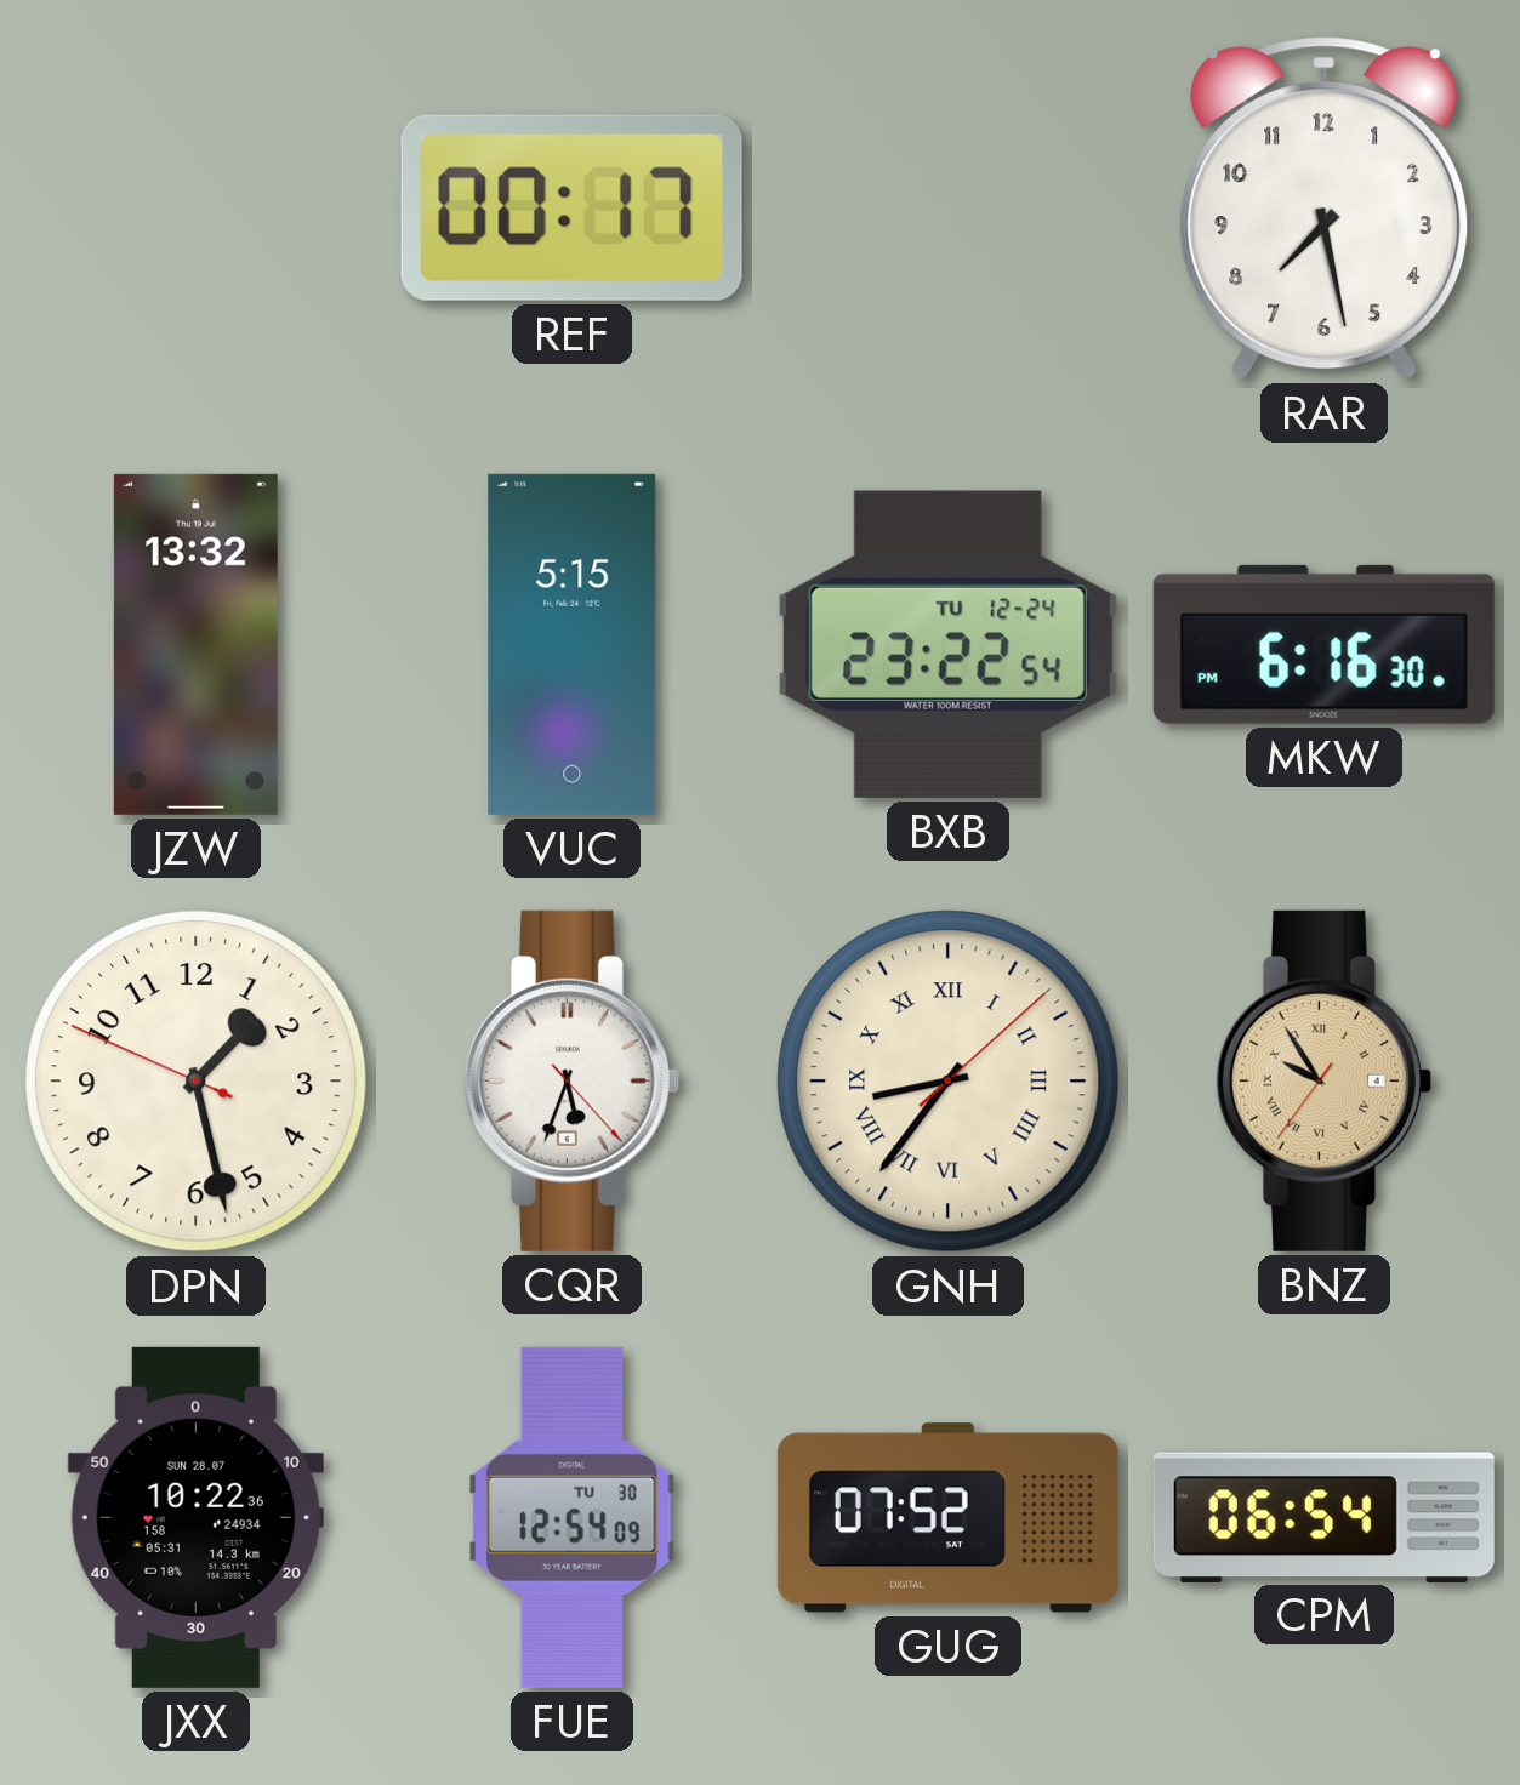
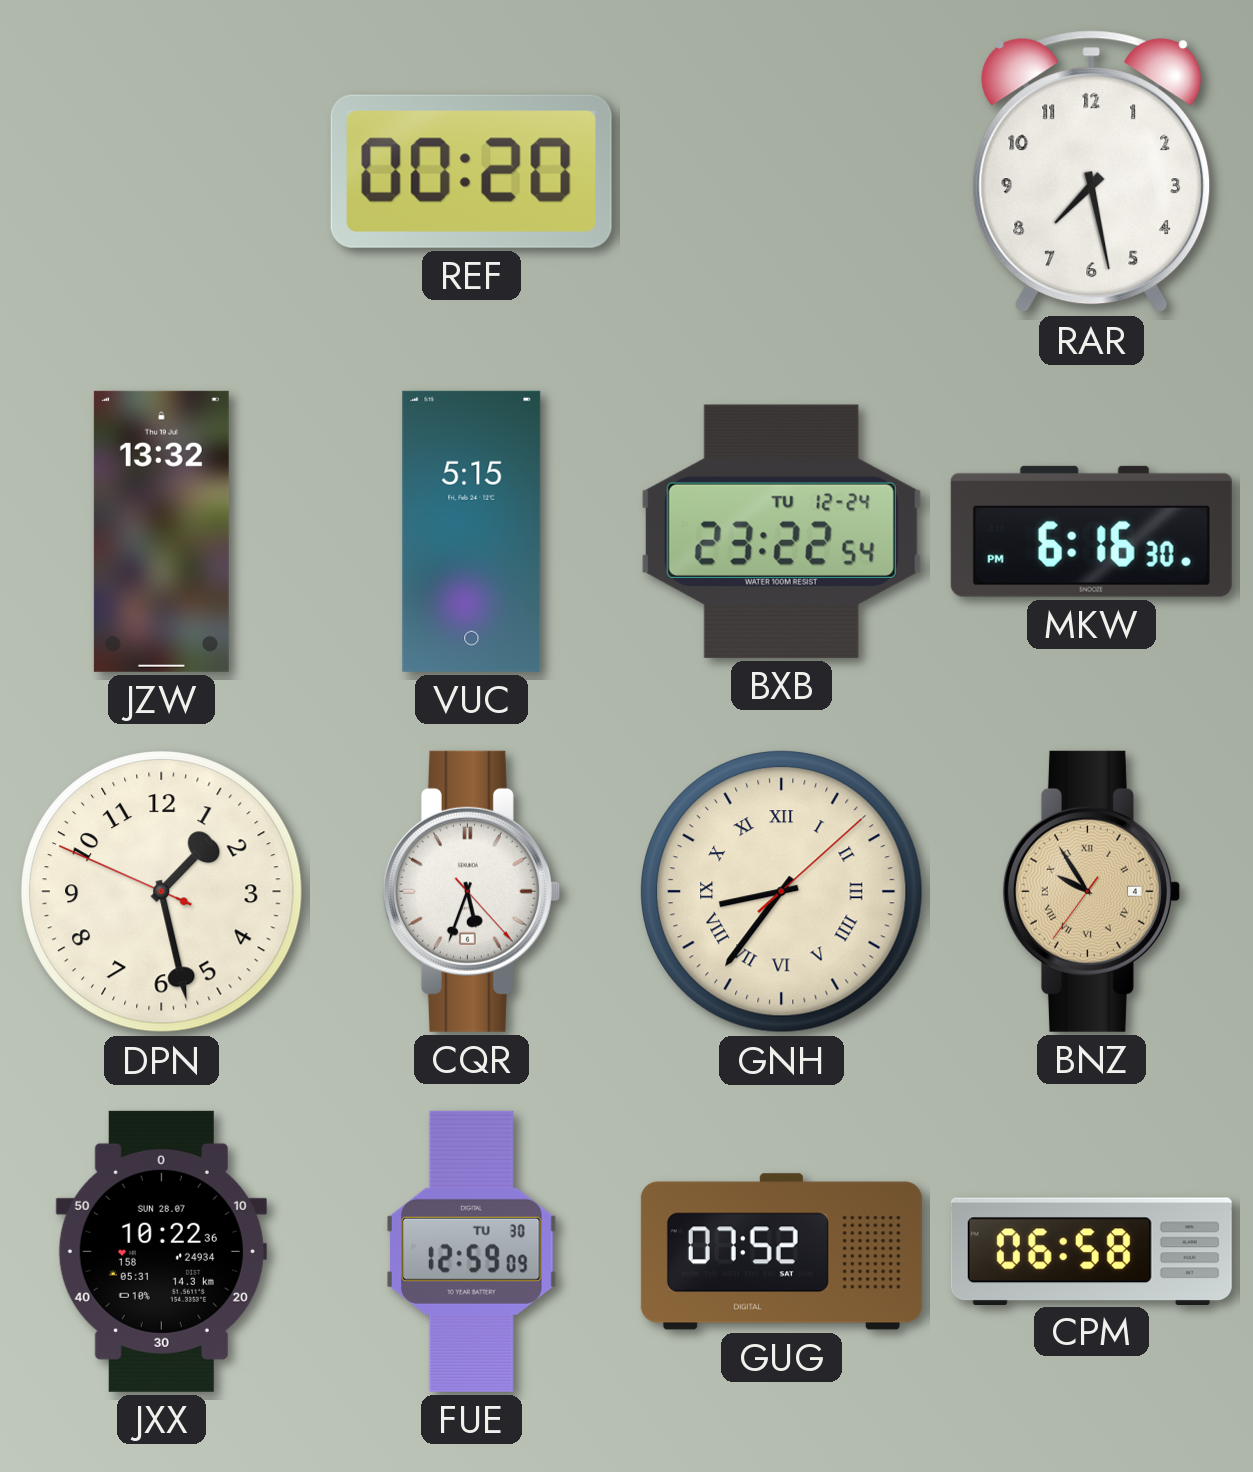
REF: 00:17 -> 00:20 (471, 171)
FUE: 12:54 -> 12:59 (471, 1251)
CPM: 06:54 -> 06:58 (1091, 1251)
